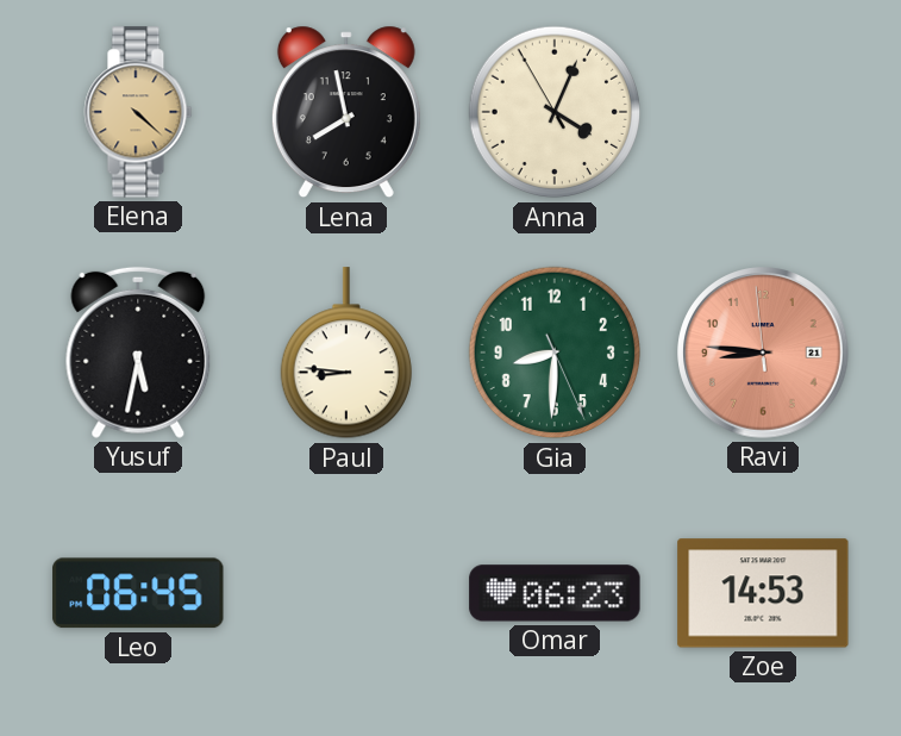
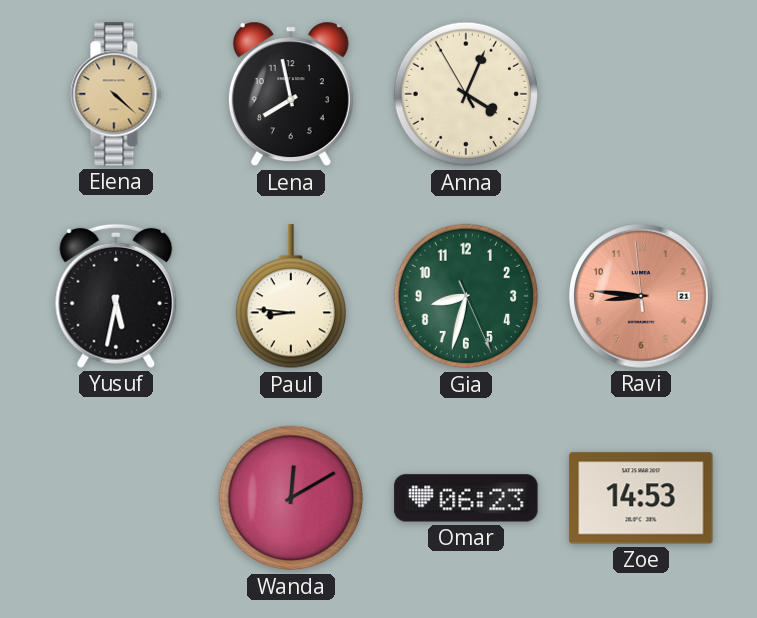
Gia: 8:30 -> 8:32 (466, 296)
Leo: 06:45 -> none (138, 593)
Wanda: none -> 12:10 (291, 498)
